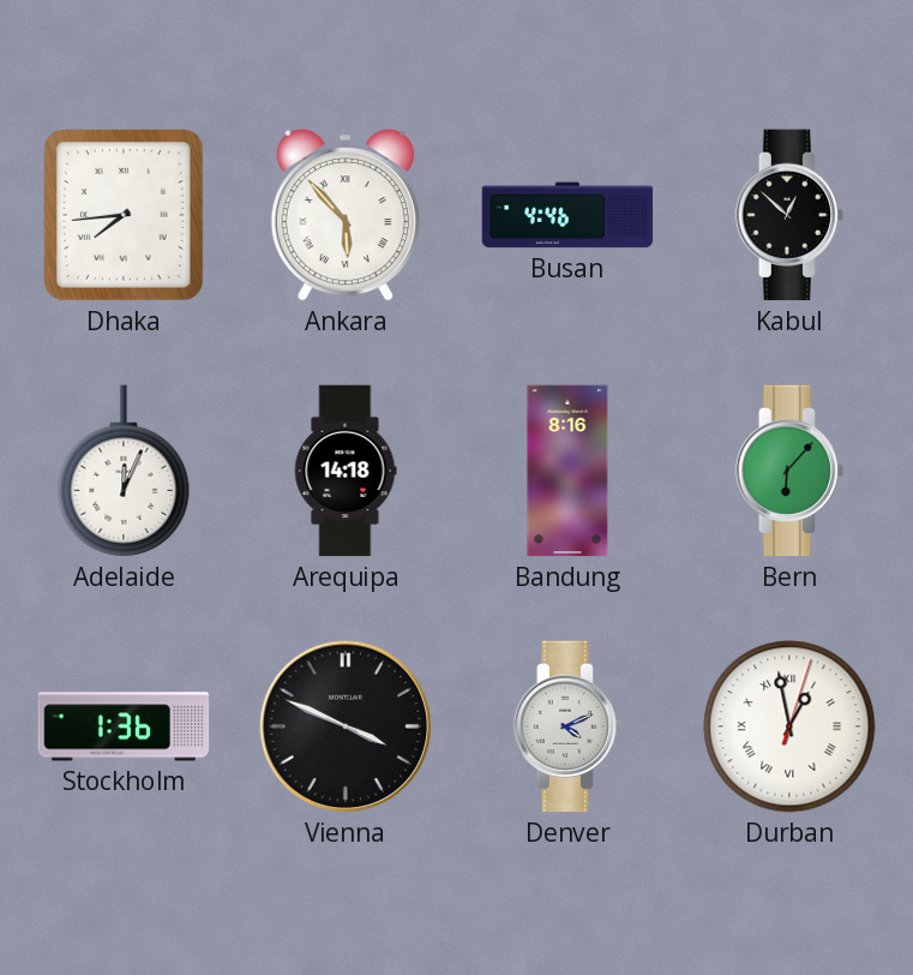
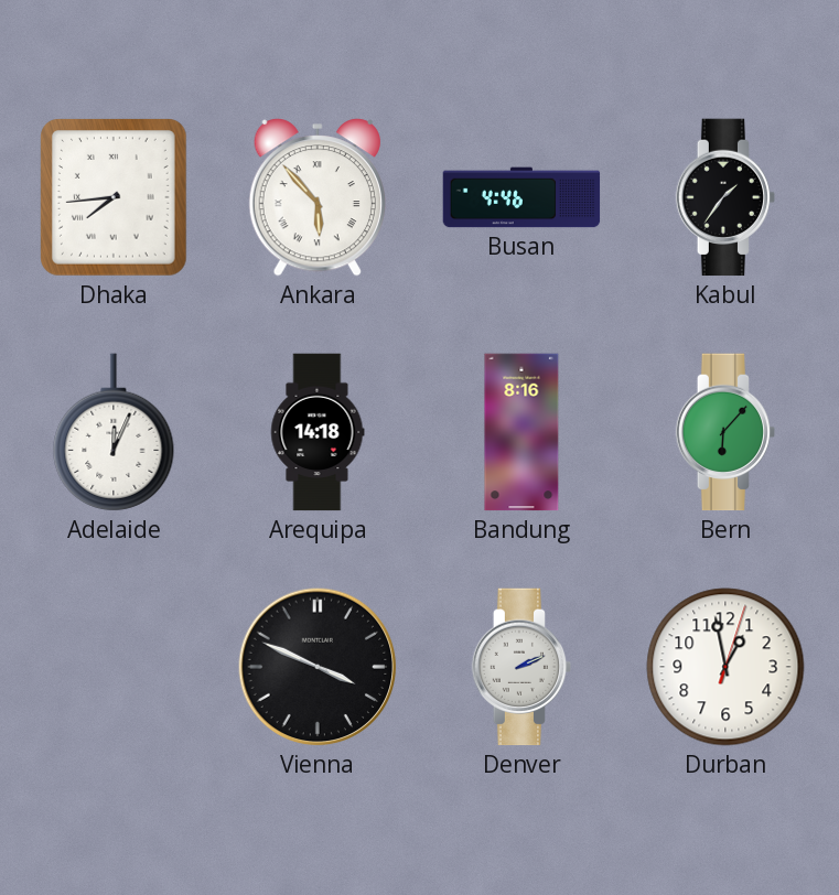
Kabul: 12:52 -> 1:36 (725, 197)
Stockholm: 1:36 -> none (124, 726)
Denver: 4:11 -> 2:11 (521, 667)
Durban numerals: Roman -> Arabic (725, 667)
